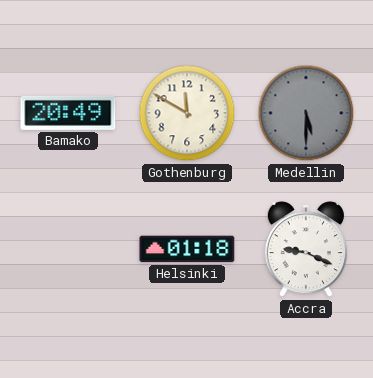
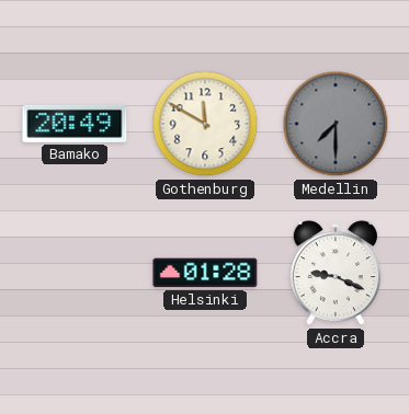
Medellin: 5:30 -> 7:30 (336, 124)
Helsinki: 01:18 -> 01:28 (205, 273)
